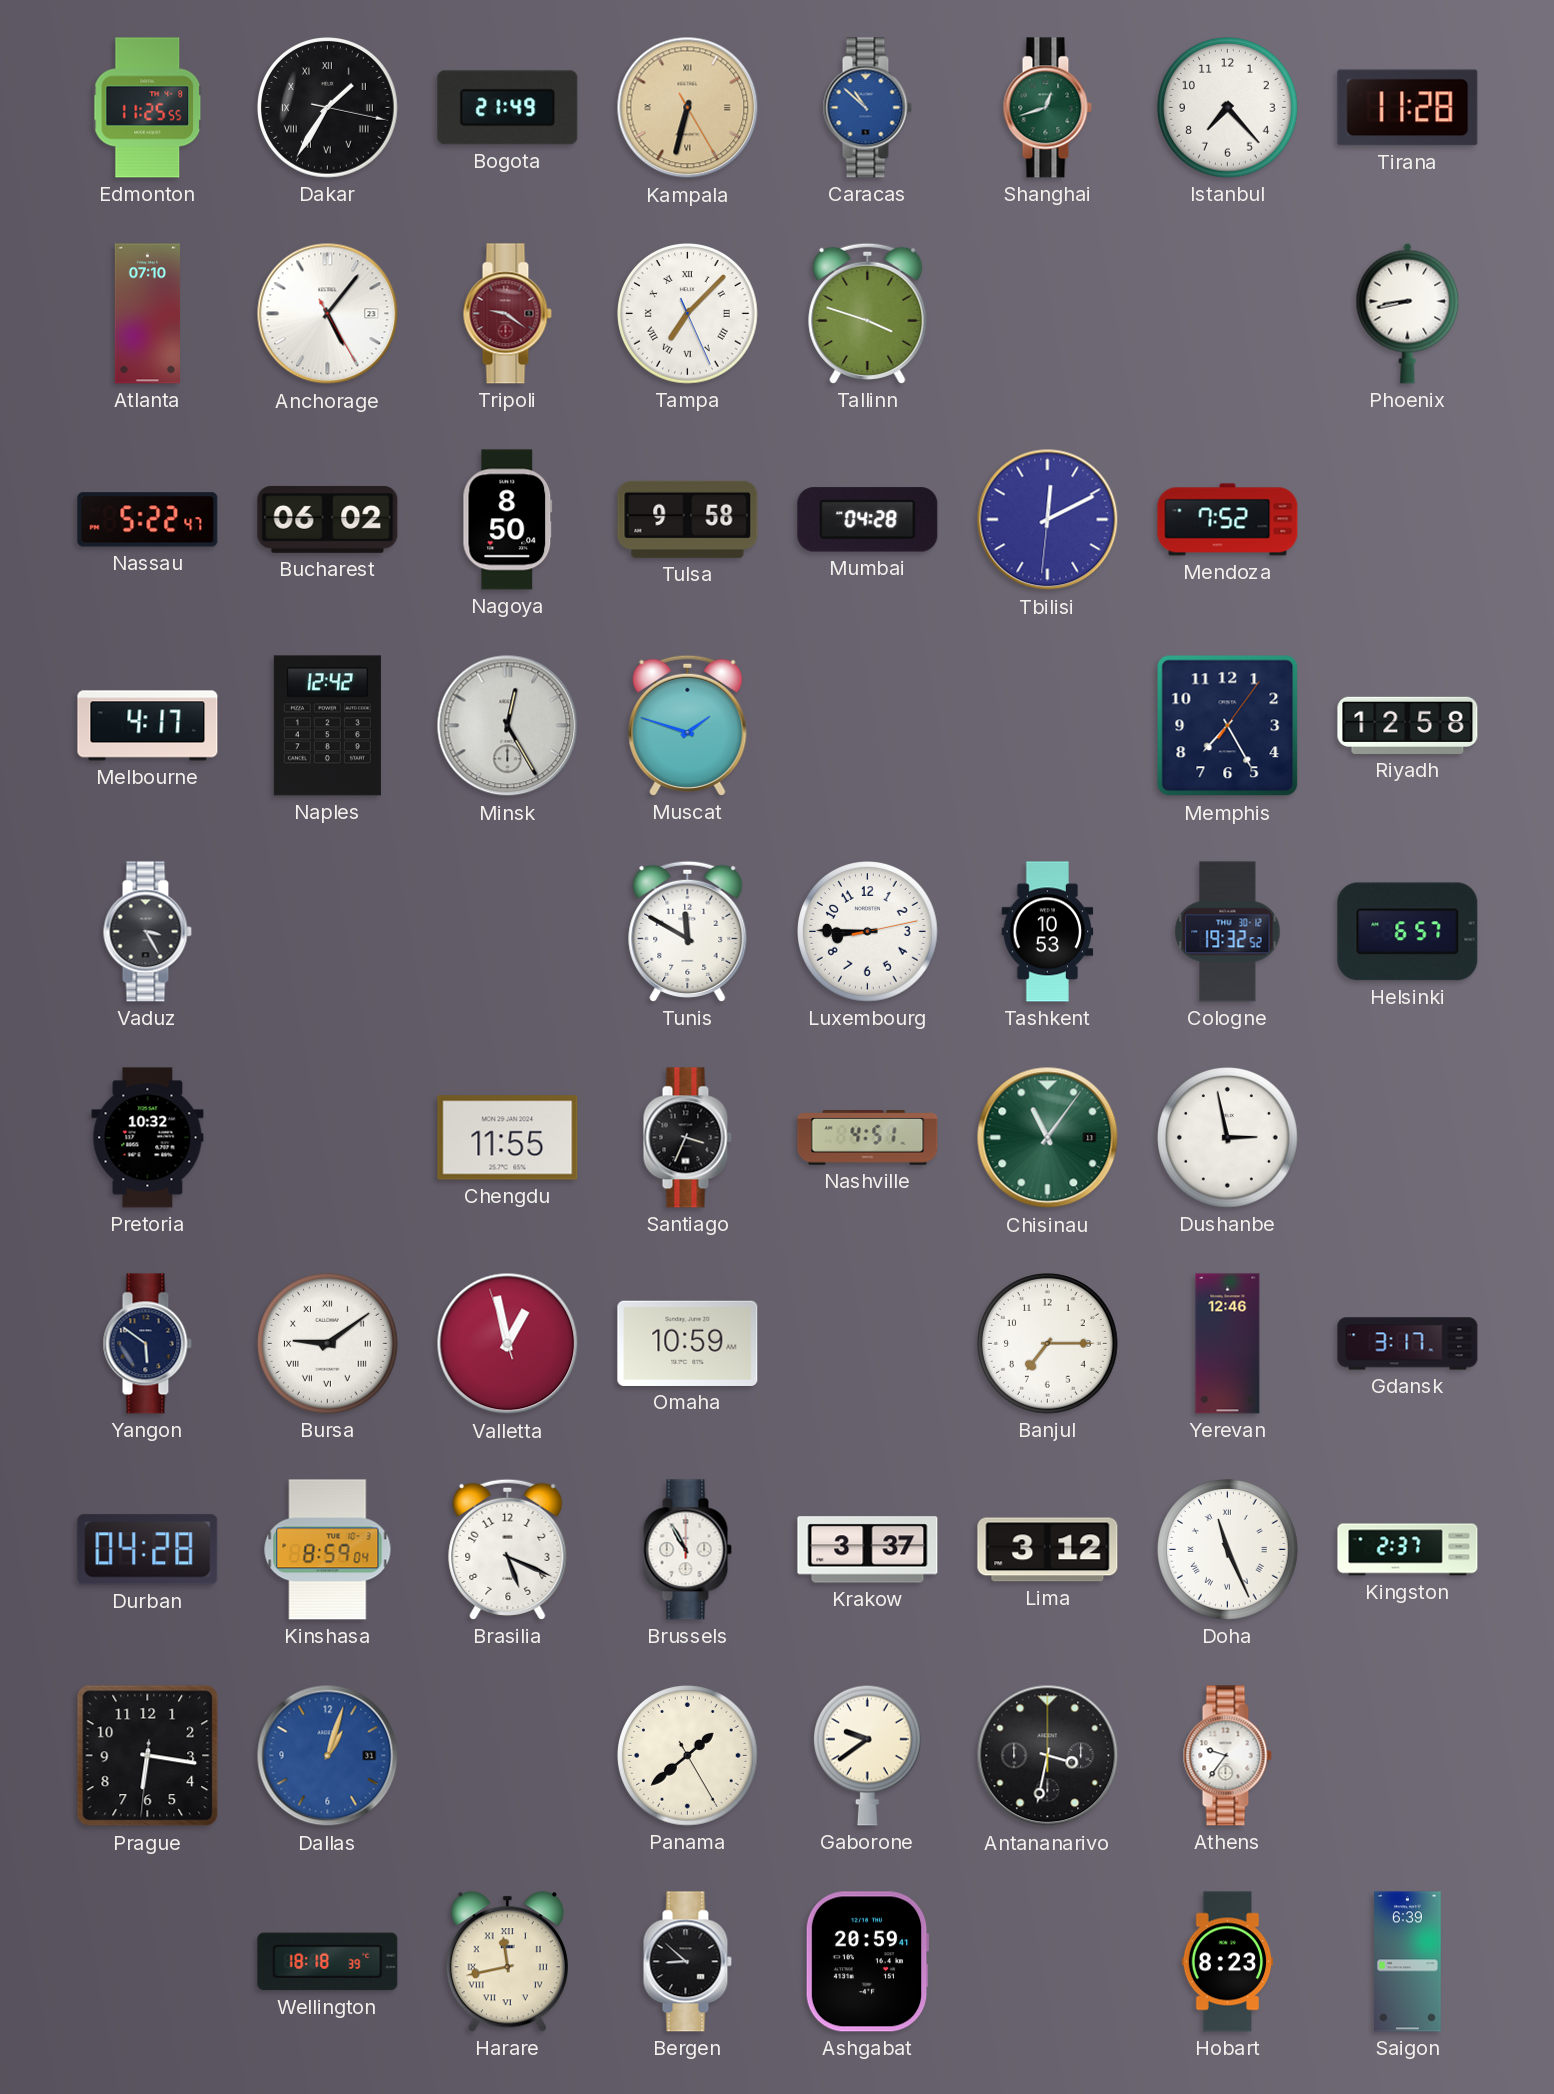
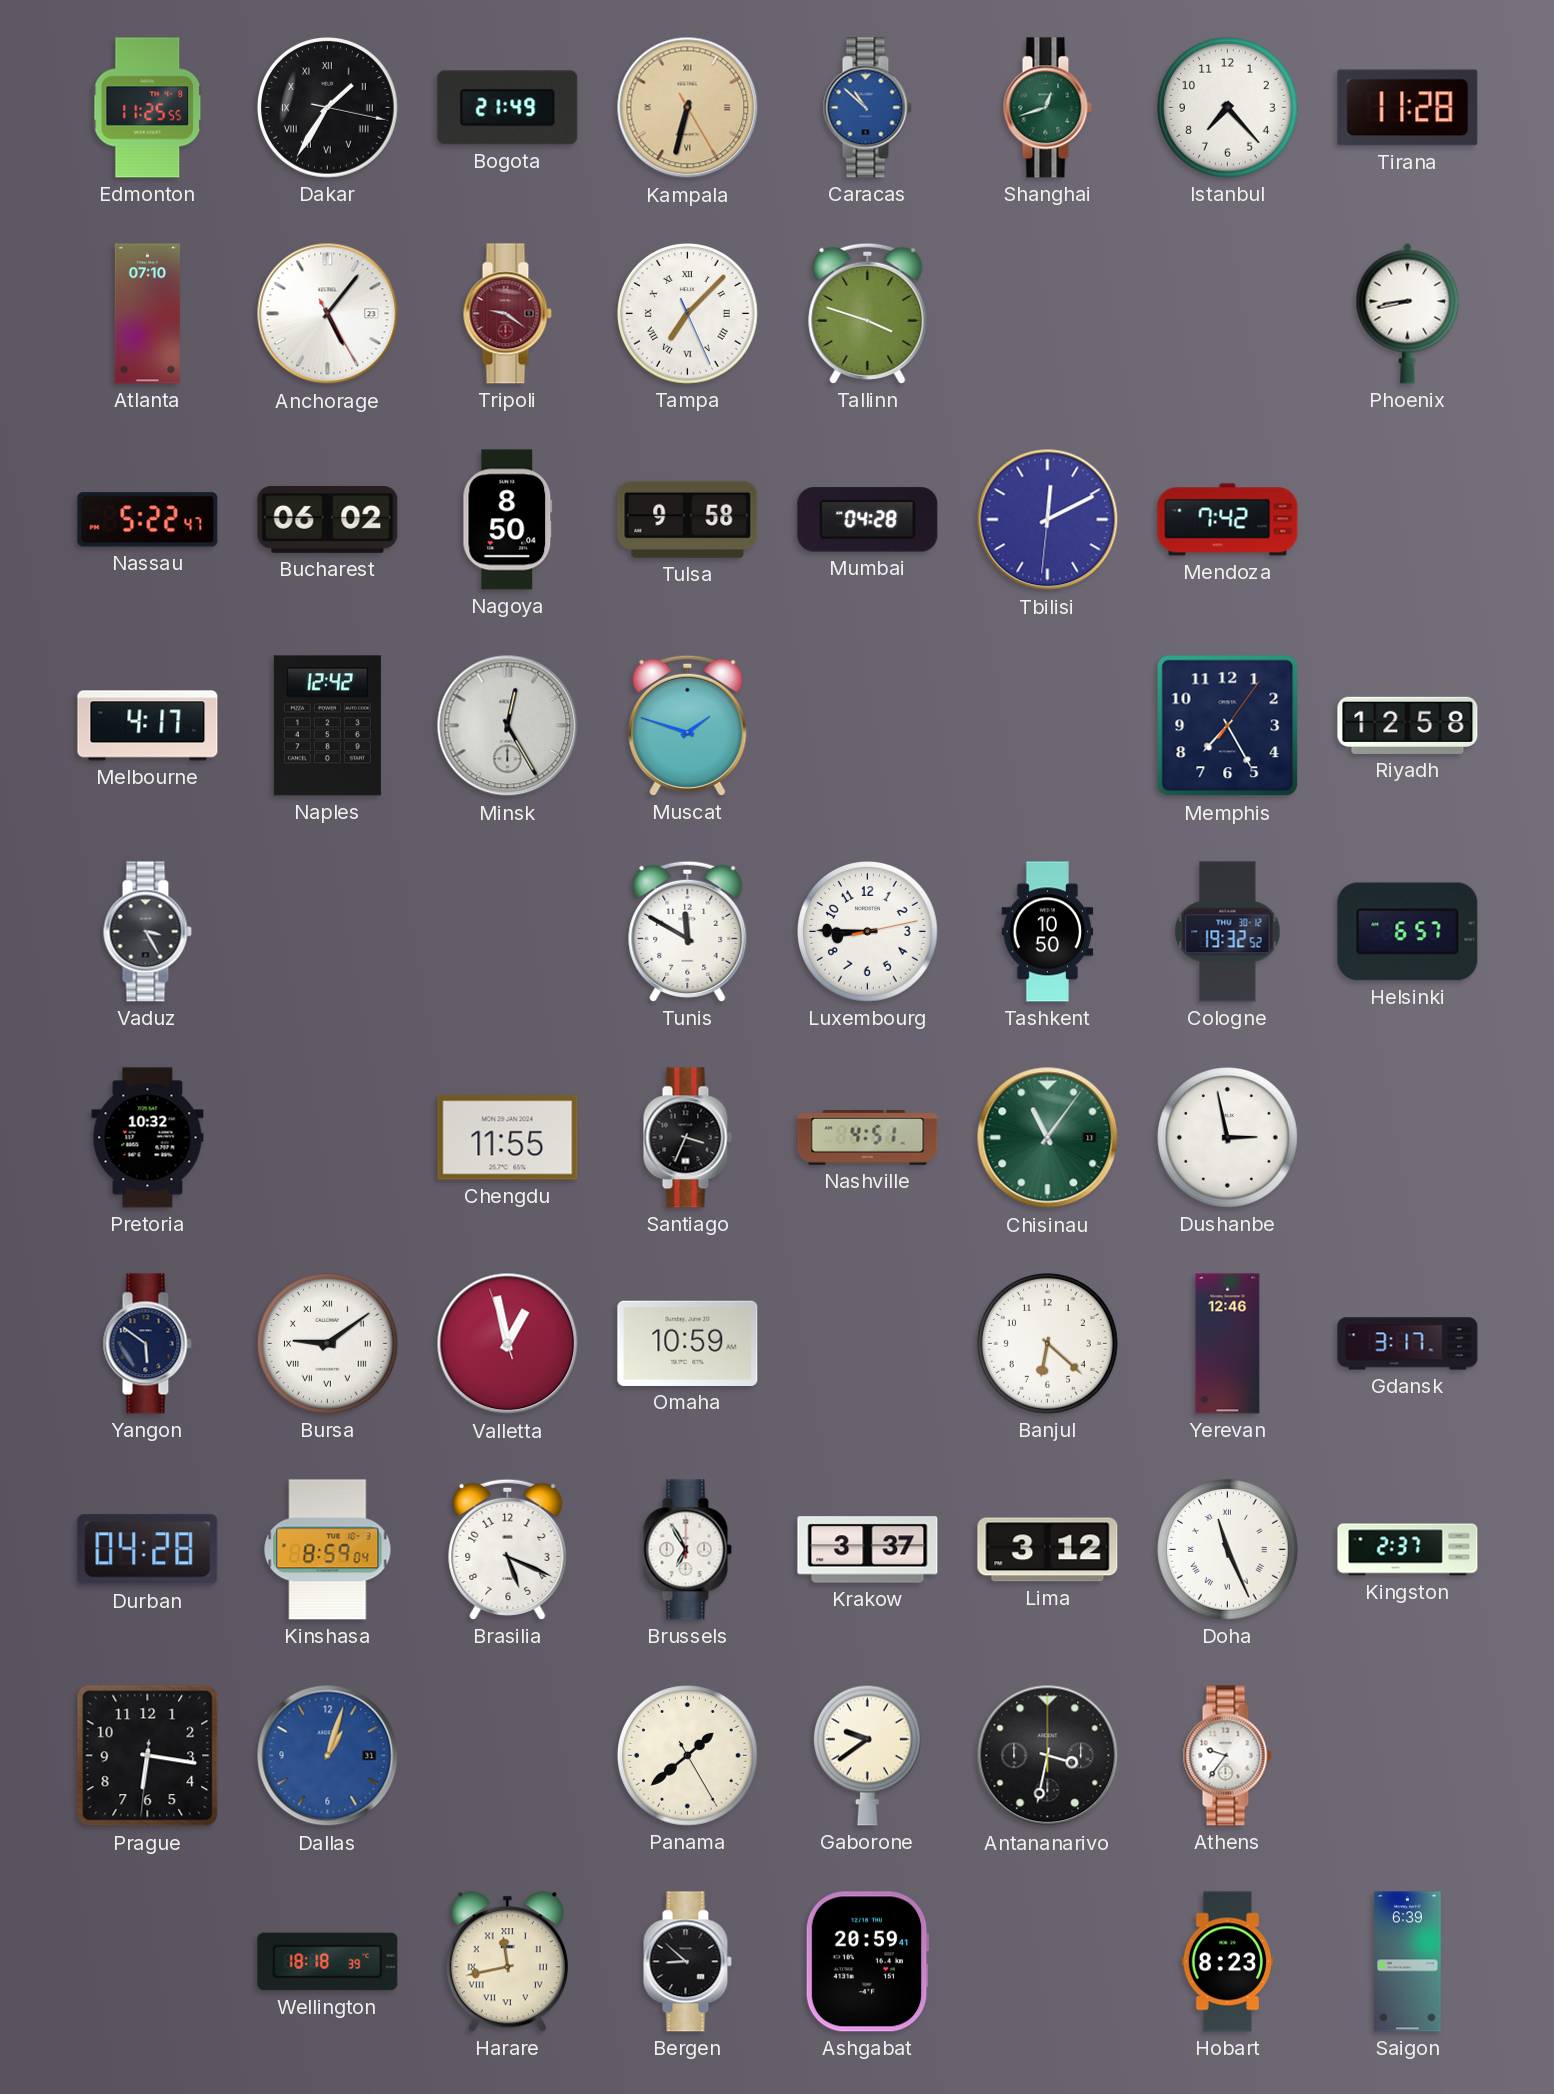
Mendoza: 7:52 -> 7:42 (1228, 520)
Tashkent: 10:53 -> 10:50 (1048, 932)
Banjul: 7:15 -> 6:22 (1048, 1344)
Brussels: 10:55 -> 6:55 (687, 1550)
